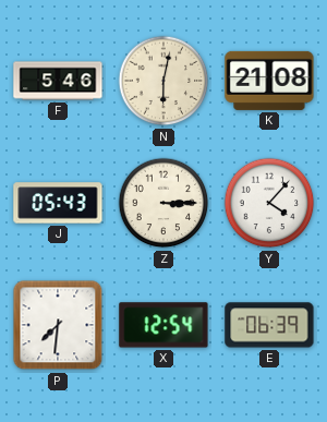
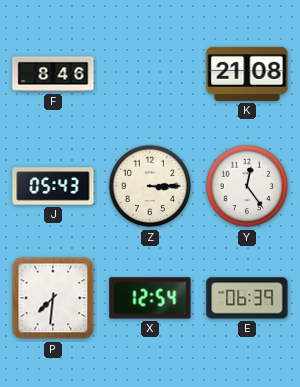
F: 5:46 -> 8:46 (53, 74)
N: 6:02 -> none (163, 81)
Y: 4:07 -> 12:24 (247, 186)
